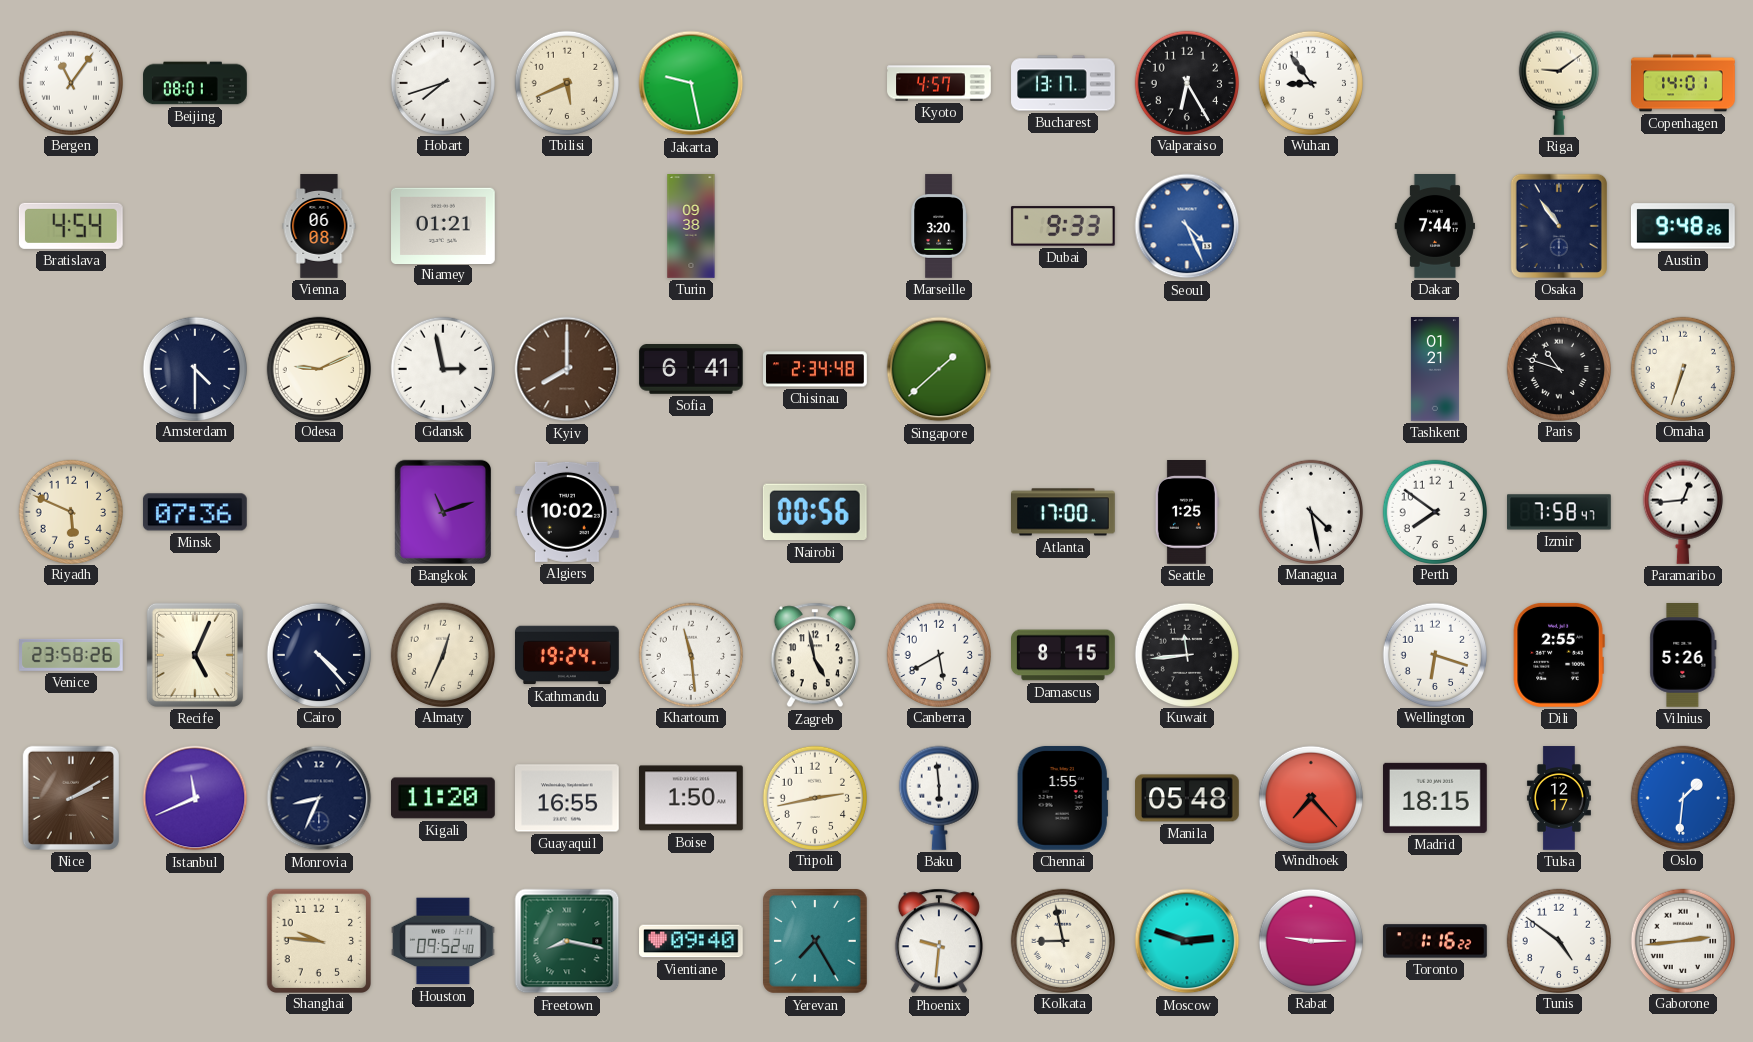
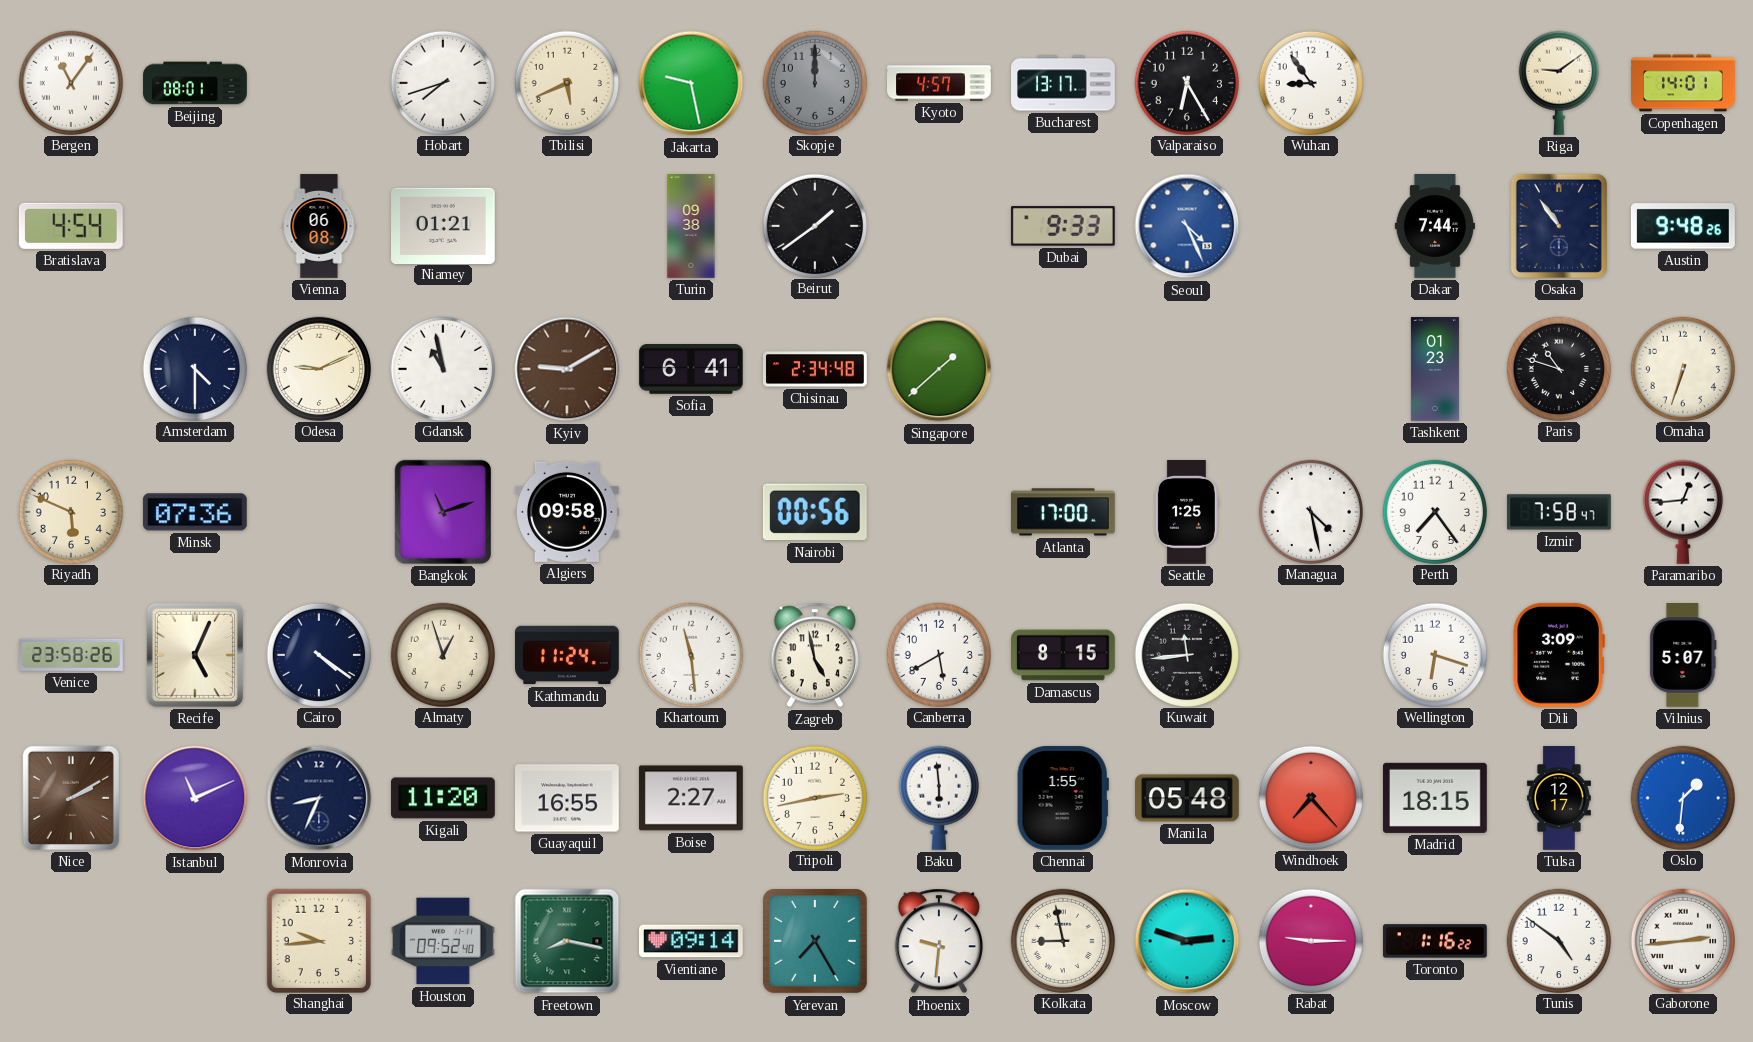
Skopje: none -> 12:00 (814, 82)
Beirut: none -> 1:39 (814, 225)
Marseille: 3:20 -> none (939, 226)
Gdansk: 2:58 -> 10:58 (442, 368)
Kyiv: 8:00 -> 9:10 (567, 369)
Tashkent: 01:21 -> 01:23 (1435, 369)
Algiers: 10:02 -> 09:58 (568, 512)
Perth: 7:51 -> 7:24 (1434, 511)
Cairo: 4:23 -> 4:21 (318, 654)
Almaty: 12:34 -> 12:57 (442, 654)
Kathmandu: 19:24 -> 11:24 (568, 655)
Dili: 2:55 -> 3:09 (1559, 655)
Vilnius: 5:26 -> 5:07 (1683, 656)
Istanbul: 11:41 -> 11:11 (195, 798)
Boise: 1:50 -> 2:27 (692, 798)
Shanghai: 9:46 -> 9:44 (318, 940)
Vientiane: 09:40 -> 09:14 (692, 941)
